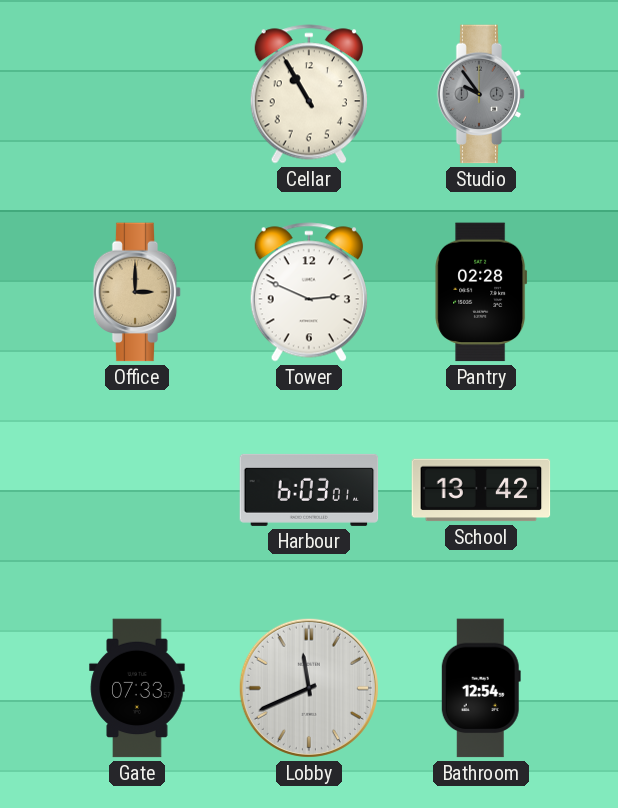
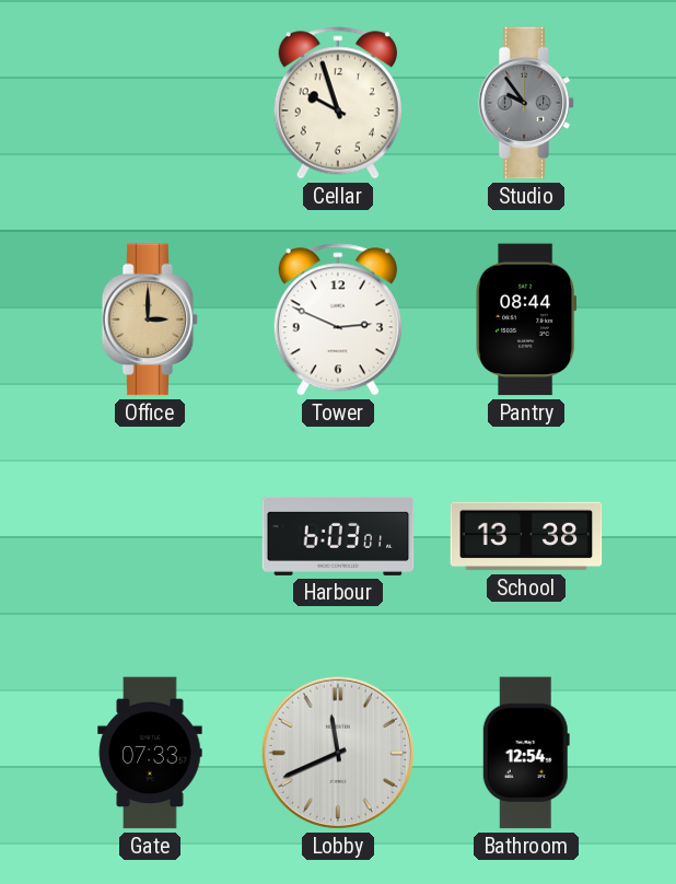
Cellar: 10:55 -> 9:57 (338, 103)
Pantry: 02:28 -> 08:44 (526, 319)
School: 13:42 -> 13:38 (526, 536)
